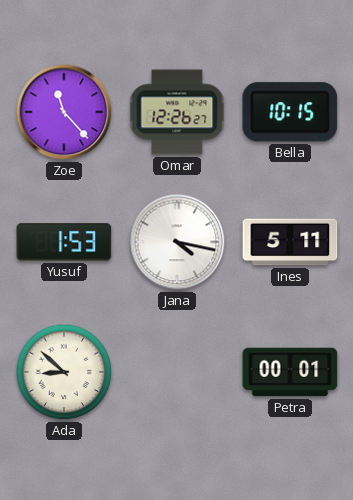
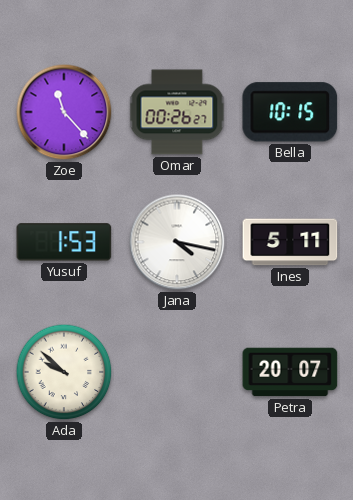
Omar: 12:26 -> 00:26 (177, 112)
Ada: 8:52 -> 9:52 (64, 372)
Petra: 00:01 -> 20:07 (290, 372)
